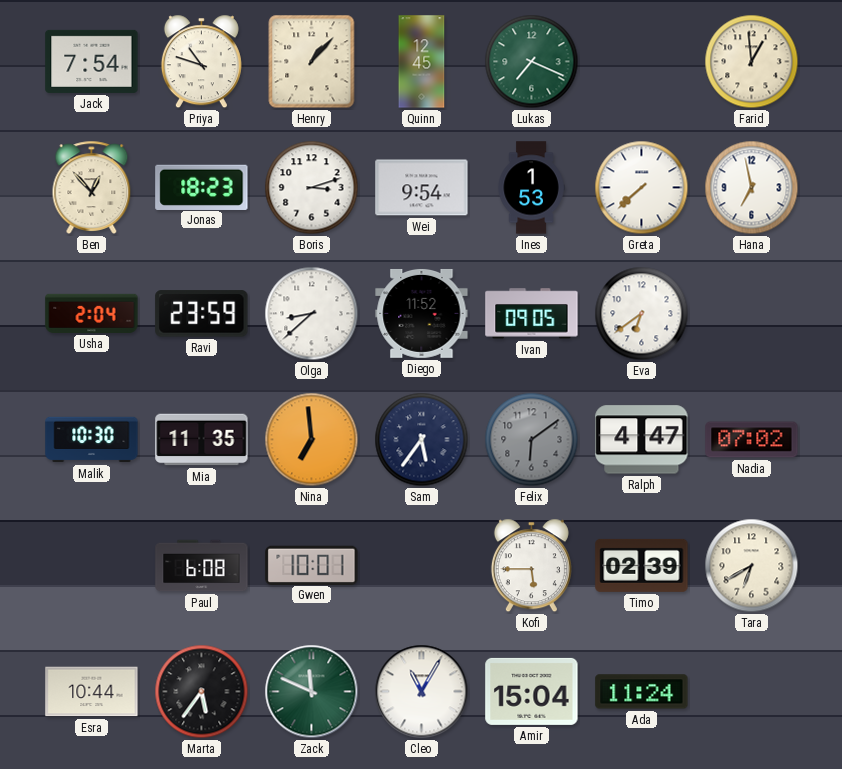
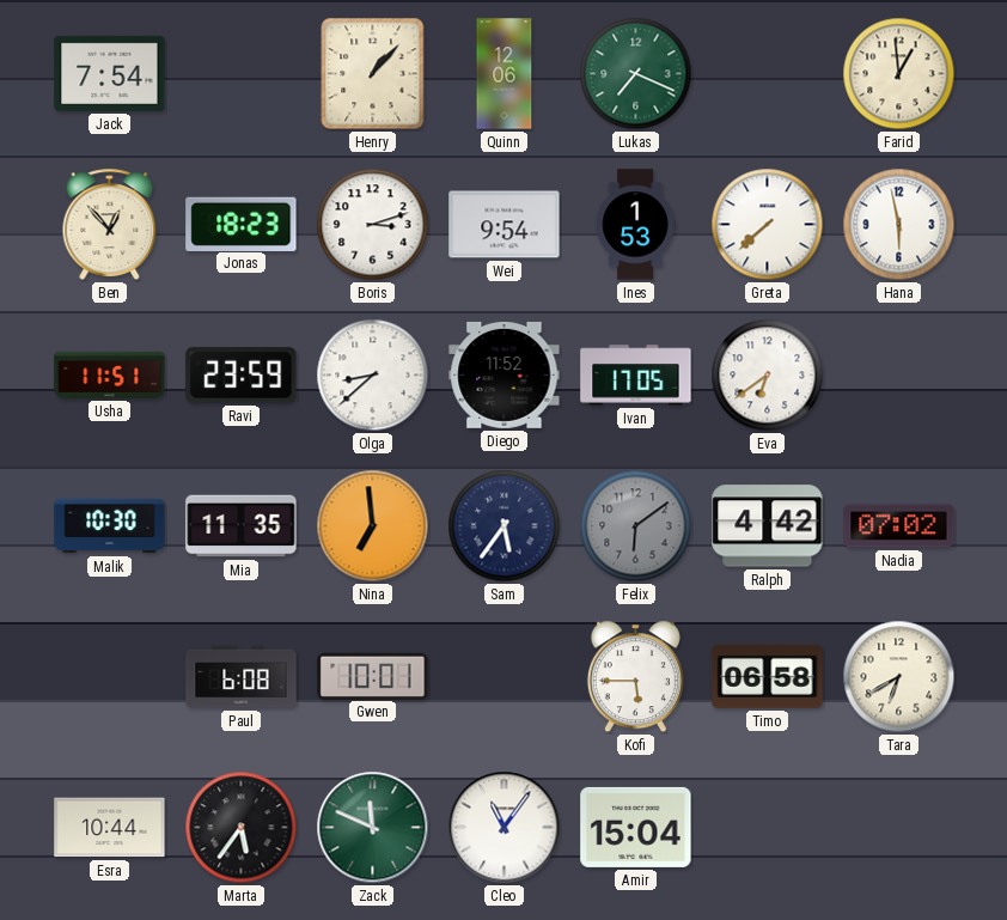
Priya: 10:48 -> none (201, 62)
Quinn: 12:45 -> 12:06 (505, 74)
Hana: 6:58 -> 5:58 (899, 225)
Usha: 2:04 -> 11:51 (110, 374)
Ivan: 09:05 -> 17:05 (636, 376)
Ralph: 4:47 -> 4:42 (768, 526)
Timo: 02:39 -> 06:58 (768, 676)
Cleo: 11:05 -> 11:06 (505, 828)
Ada: 11:24 -> none (642, 692)
